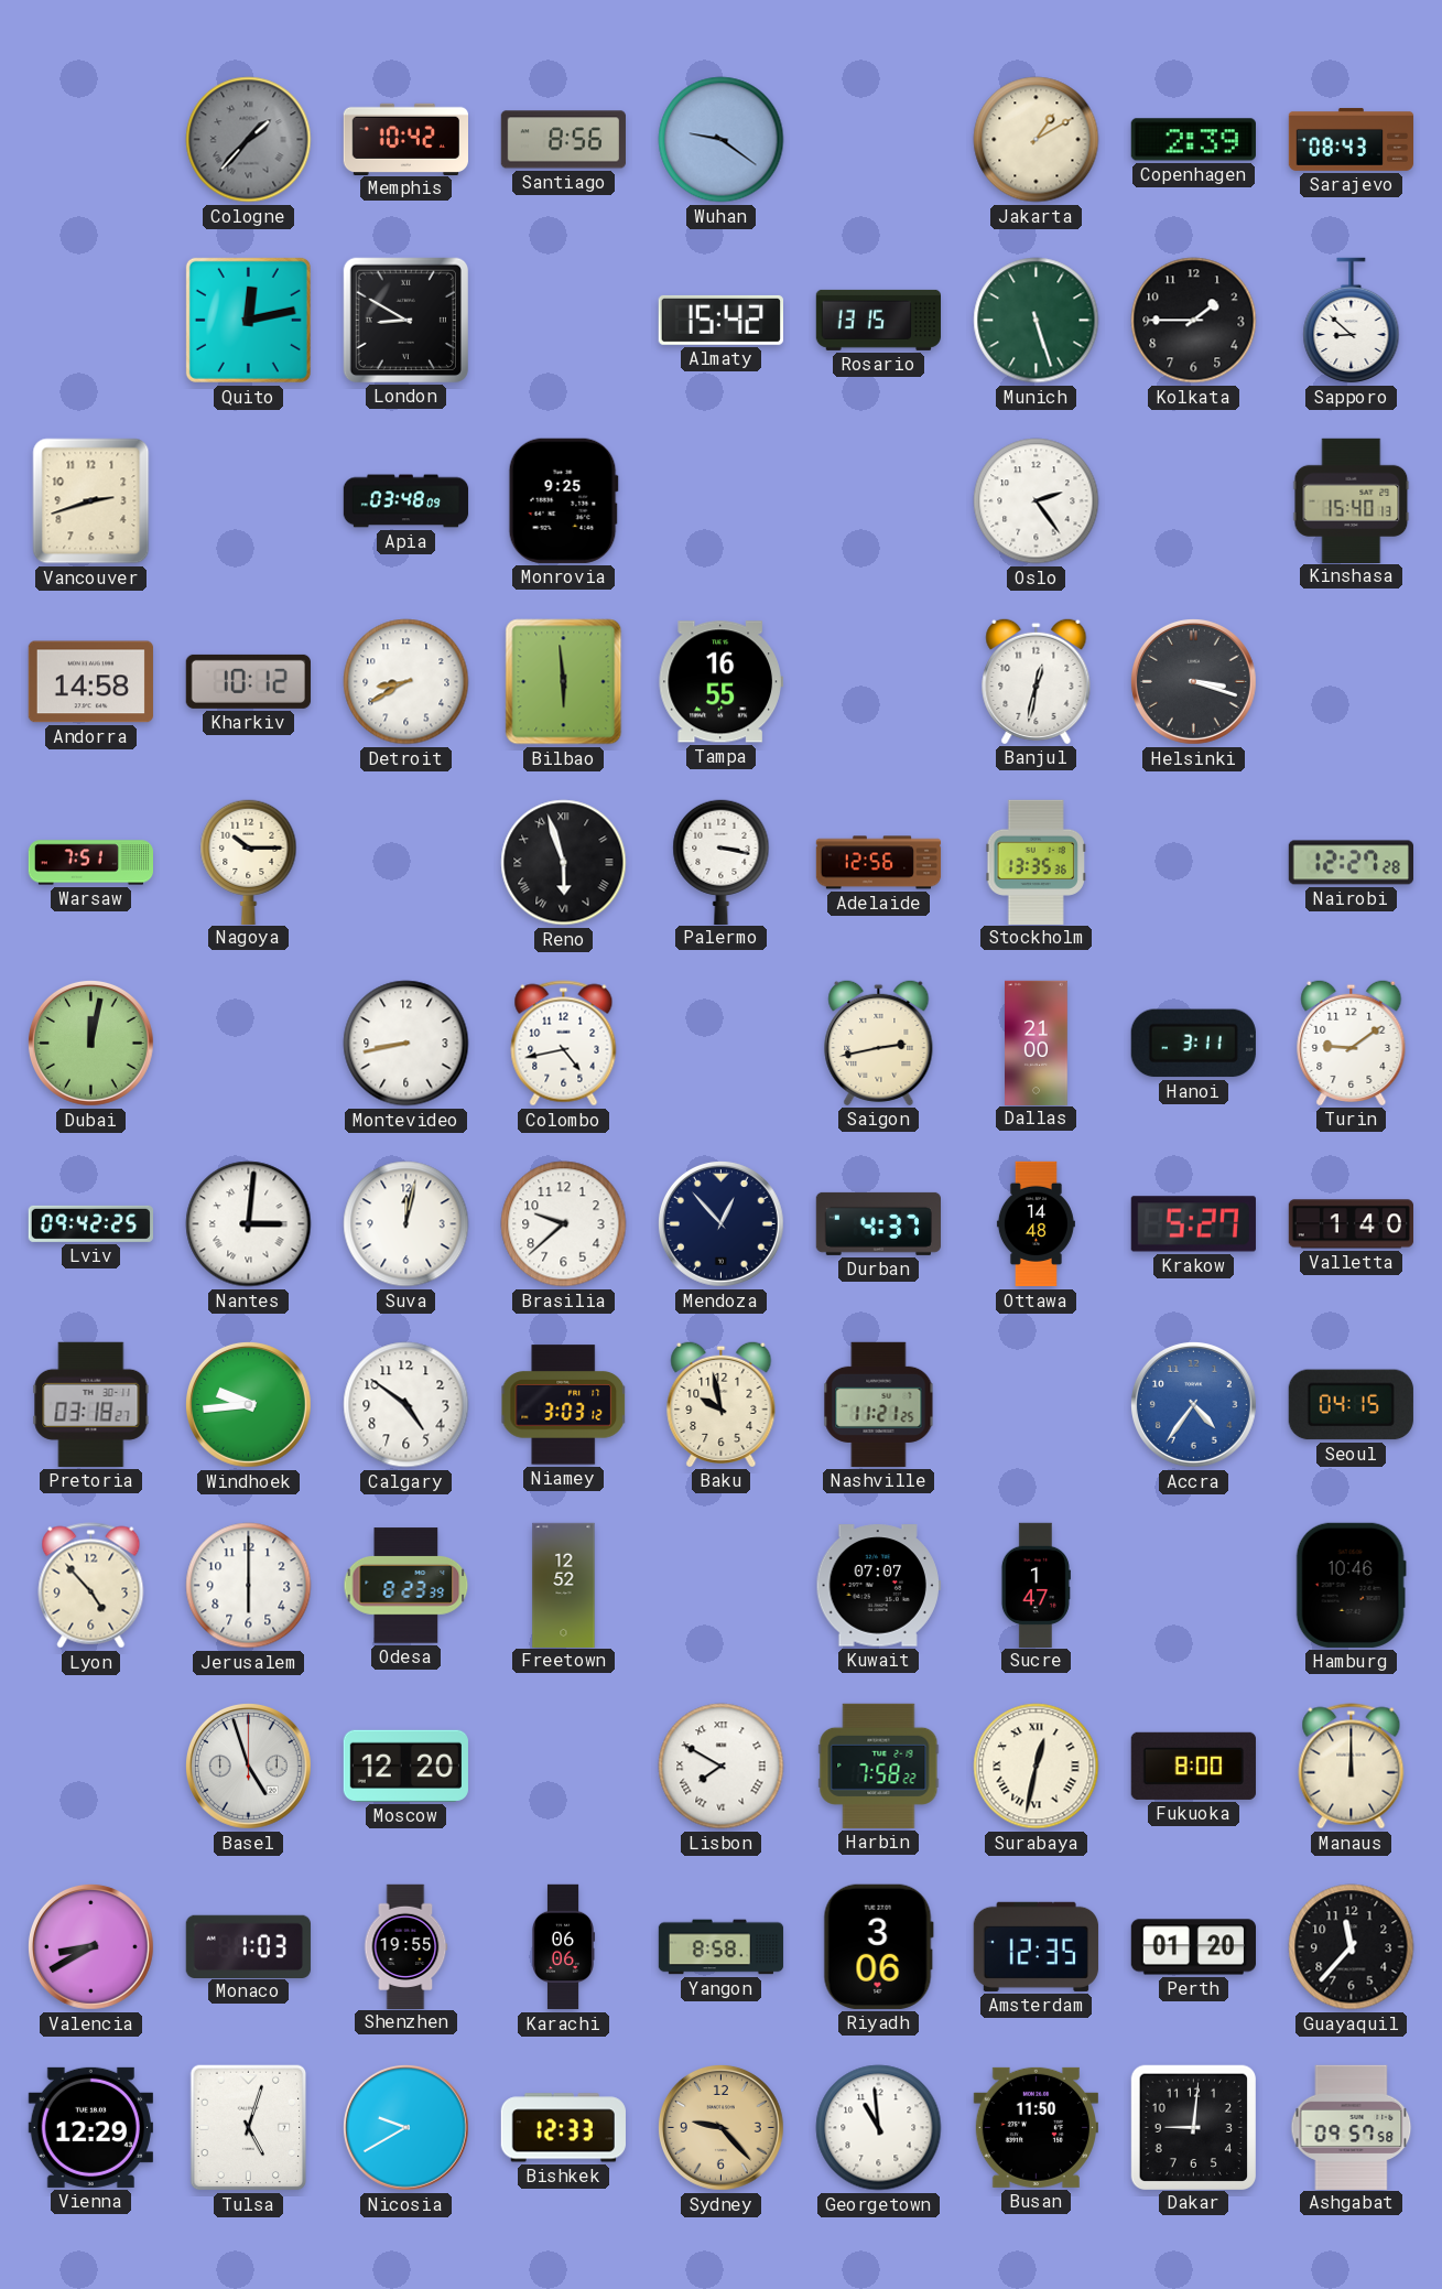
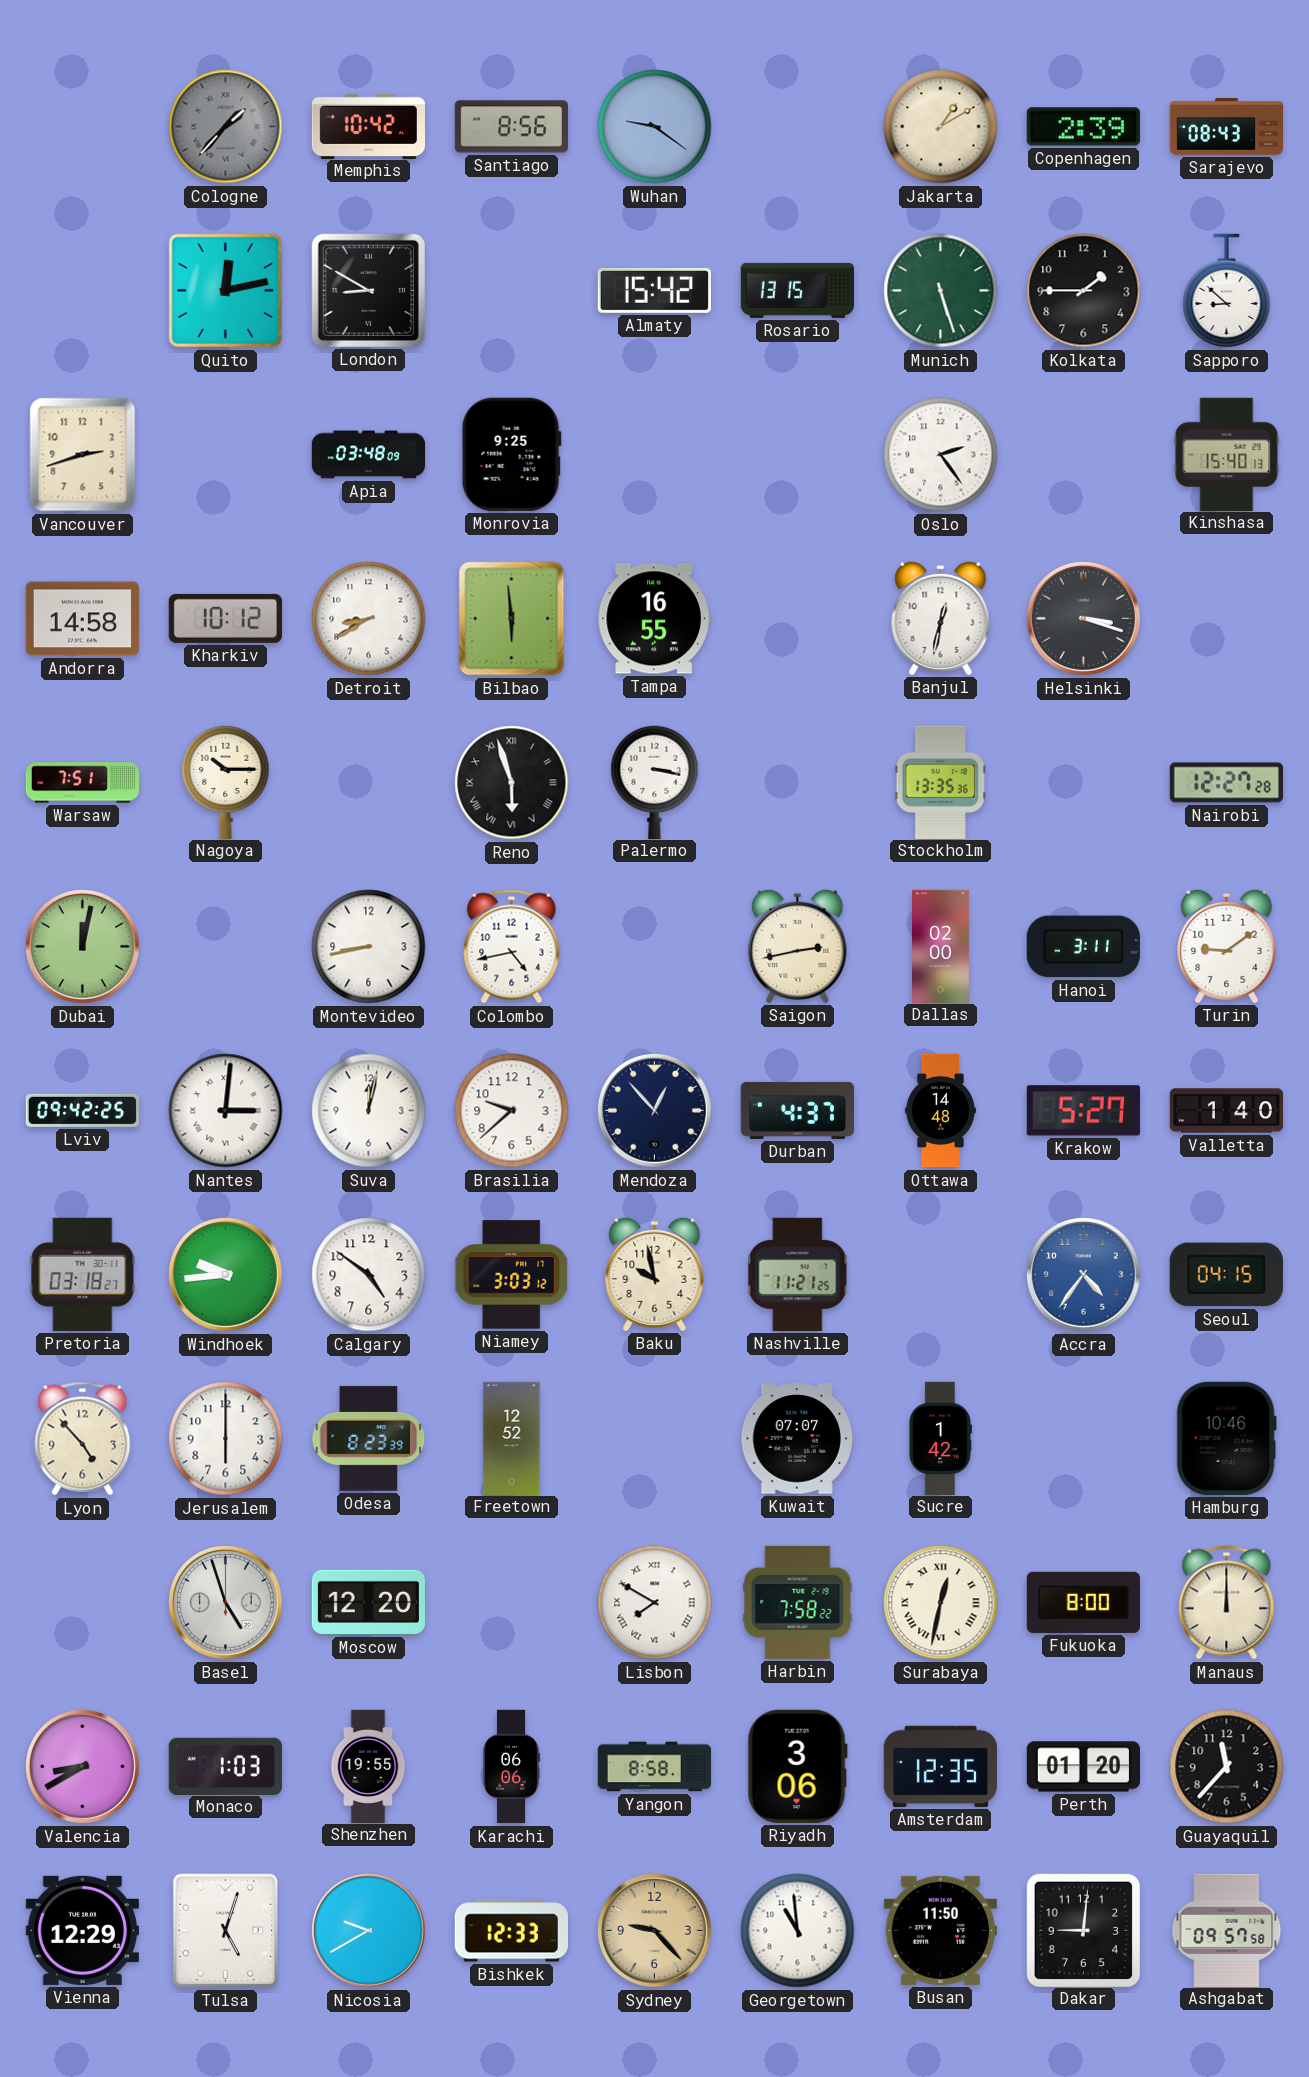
Adelaide: 12:56 -> none (879, 863)
Dallas: 21:00 -> 02:00 (941, 946)
Sucre: 1:47 -> 1:42 (940, 1438)
